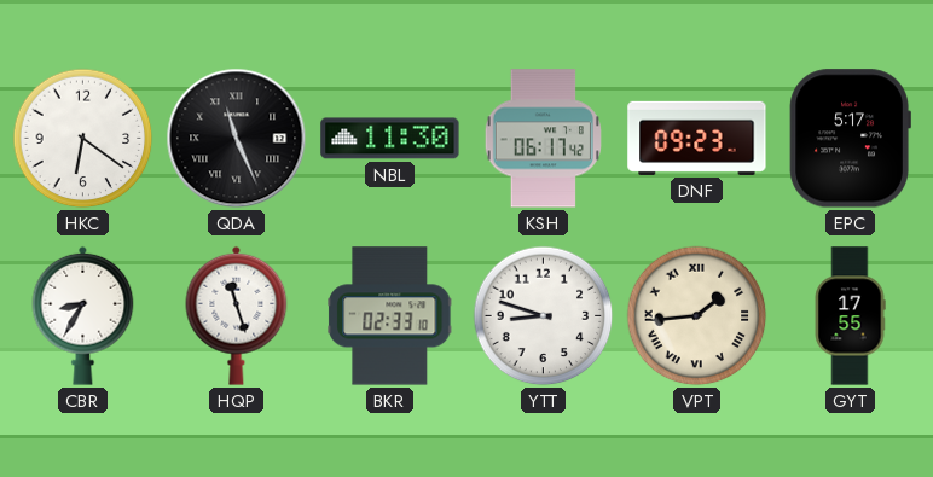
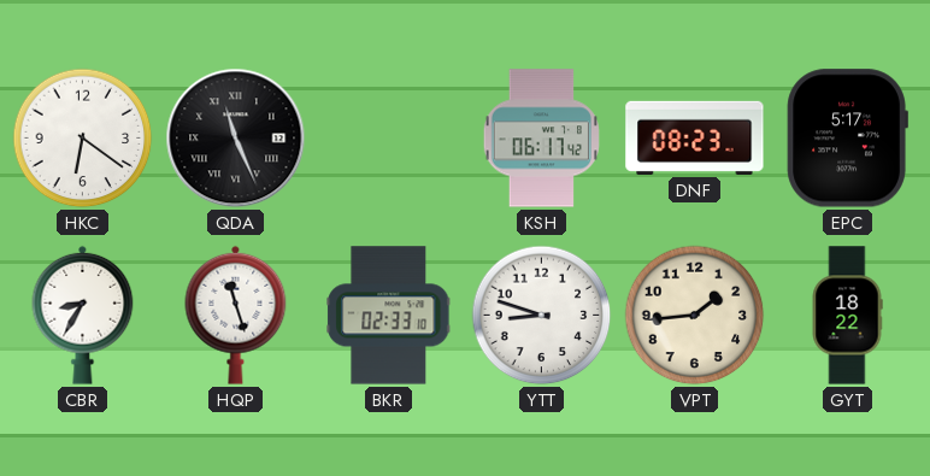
NBL: 11:30 -> none (390, 139)
DNF: 09:23 -> 08:23 (695, 137)
VPT numerals: Roman -> Arabic (695, 316)
GYT: 17:55 -> 18:22 (847, 316)
